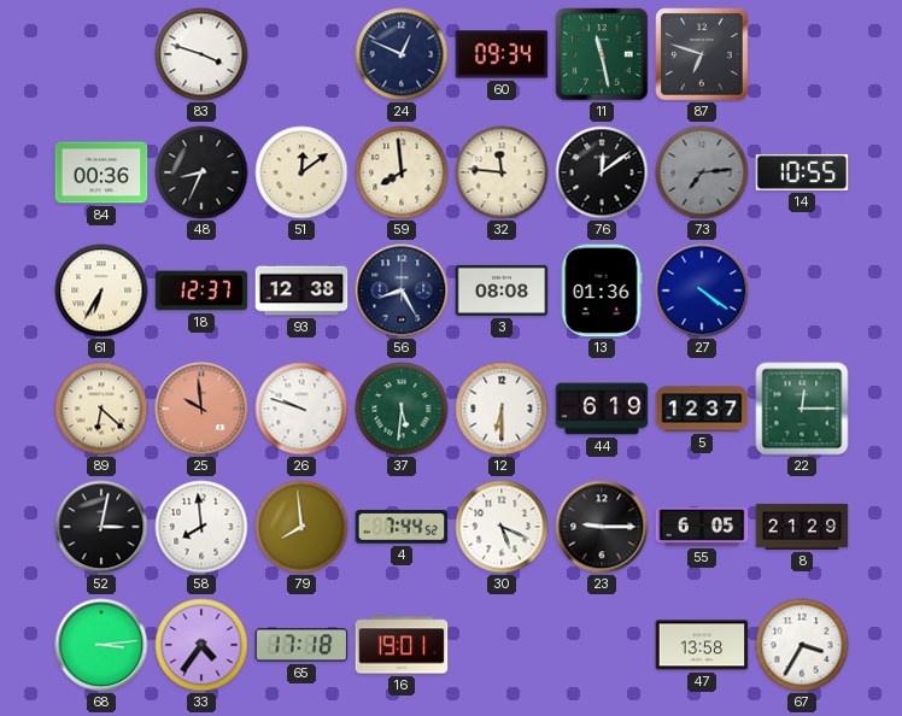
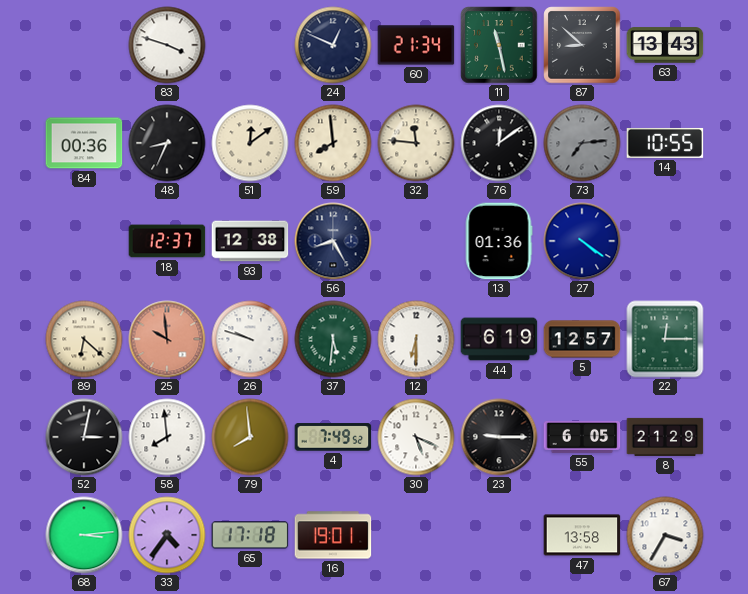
60: 09:34 -> 21:34 (416, 45)
87: 6:48 -> 8:52 (582, 45)
63: none -> 13:43 (665, 45)
61: 6:35 -> none (101, 290)
3: 08:08 -> none (502, 290)
5: 12:37 -> 12:57 (582, 339)
4: 7:44 -> 7:49 (333, 437)
